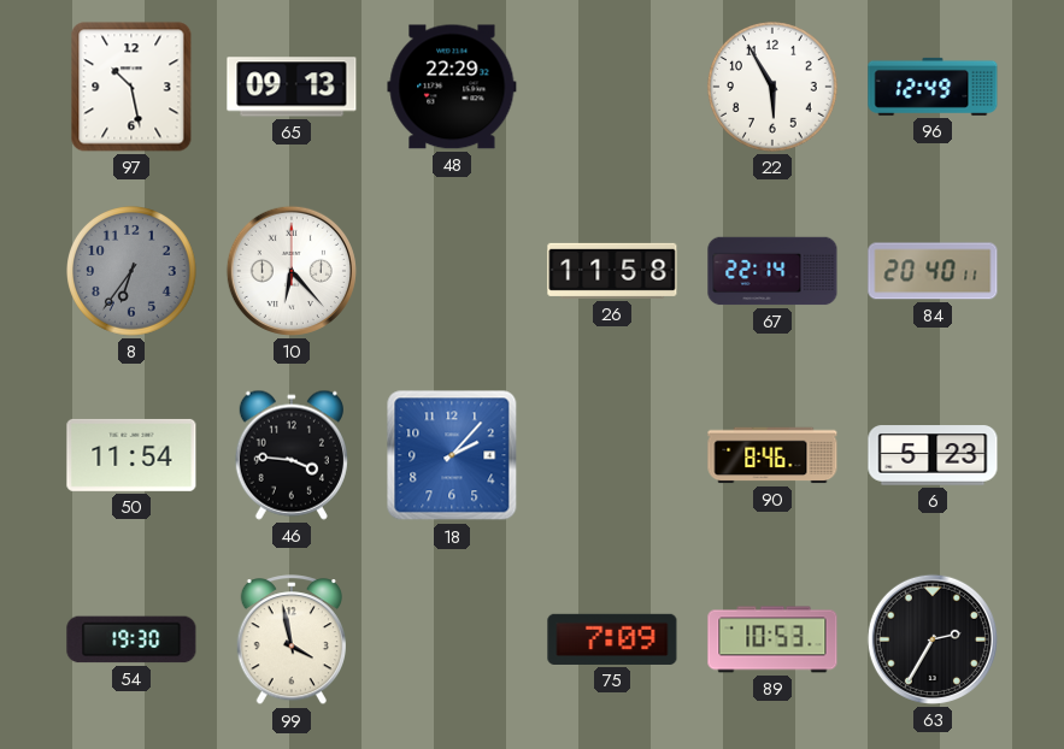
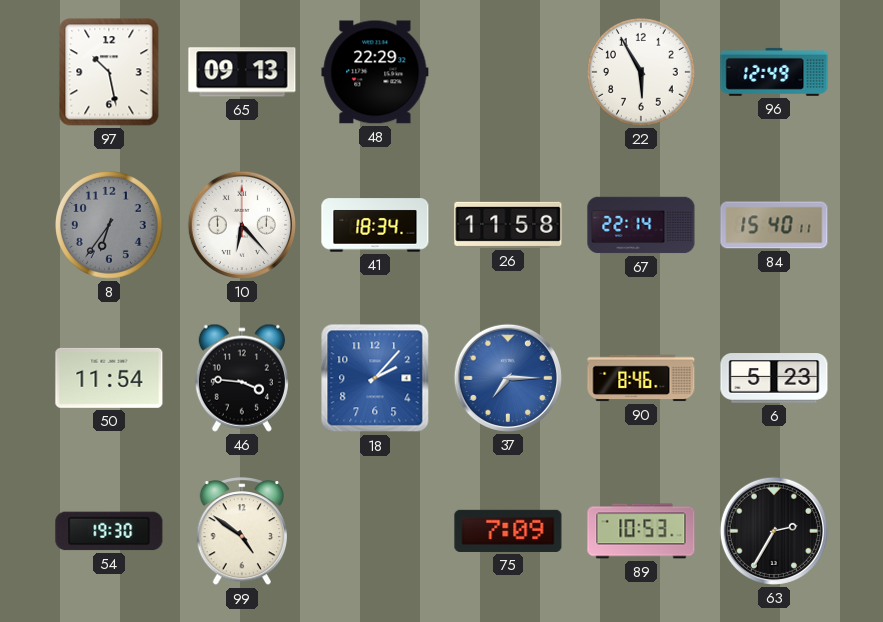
41: none -> 18:34 (375, 225)
84: 20:40 -> 15:40 (774, 225)
37: none -> 7:15 (508, 378)
99: 3:58 -> 4:51 (241, 532)
